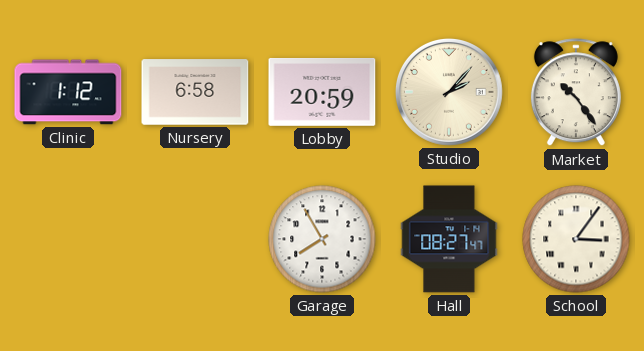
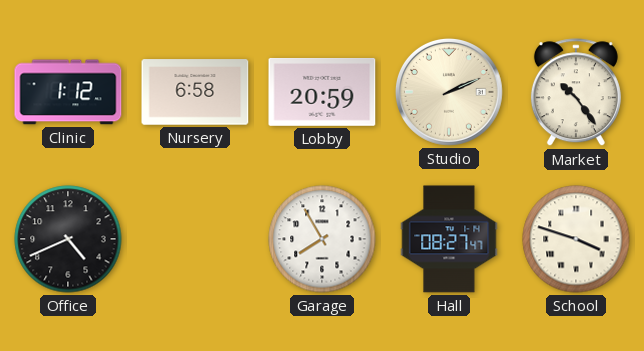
Studio: 2:07 -> 2:11 (449, 92)
Office: none -> 4:41 (68, 239)
School: 3:06 -> 3:48 (576, 239)
